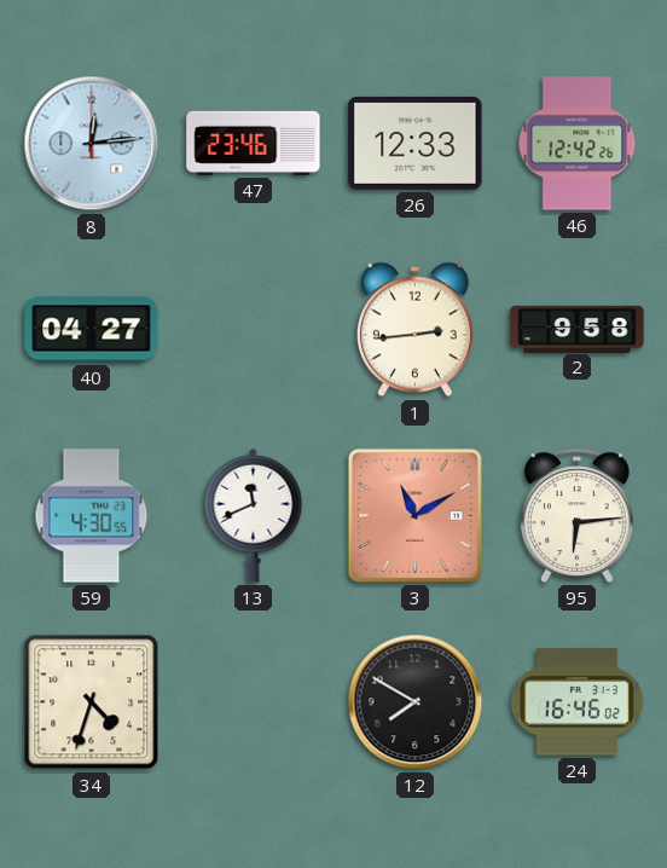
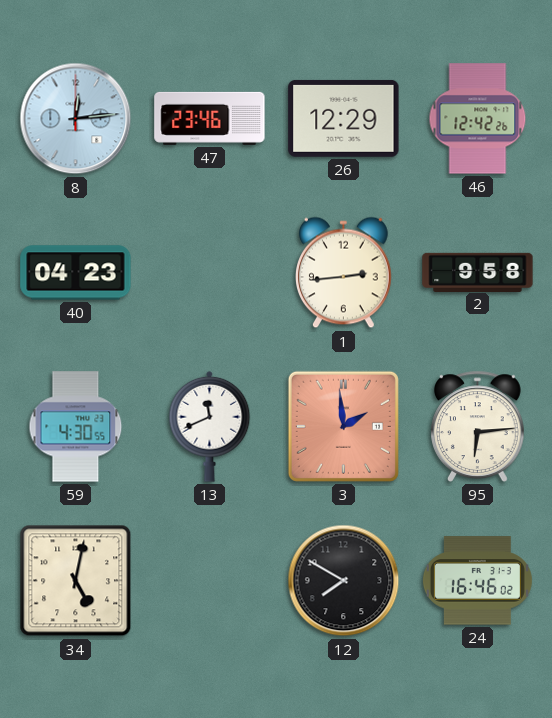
26: 12:33 -> 12:29 (344, 118)
40: 04:27 -> 04:23 (76, 273)
3: 11:10 -> 1:59 (343, 426)
34: 4:33 -> 5:02 (76, 581)
